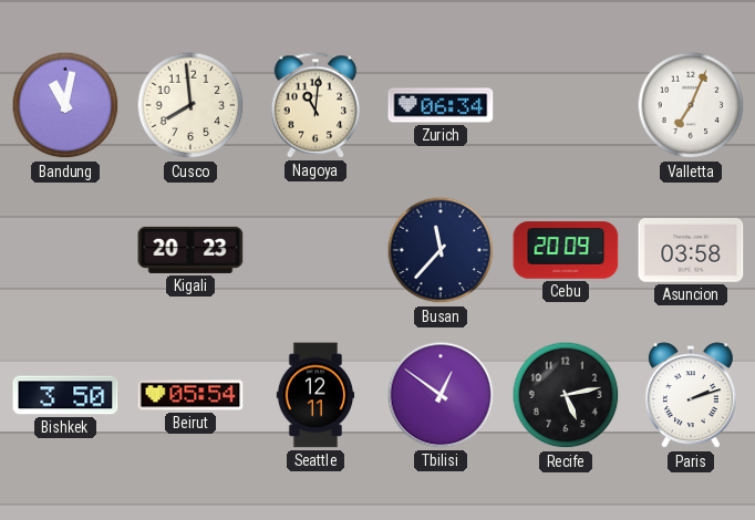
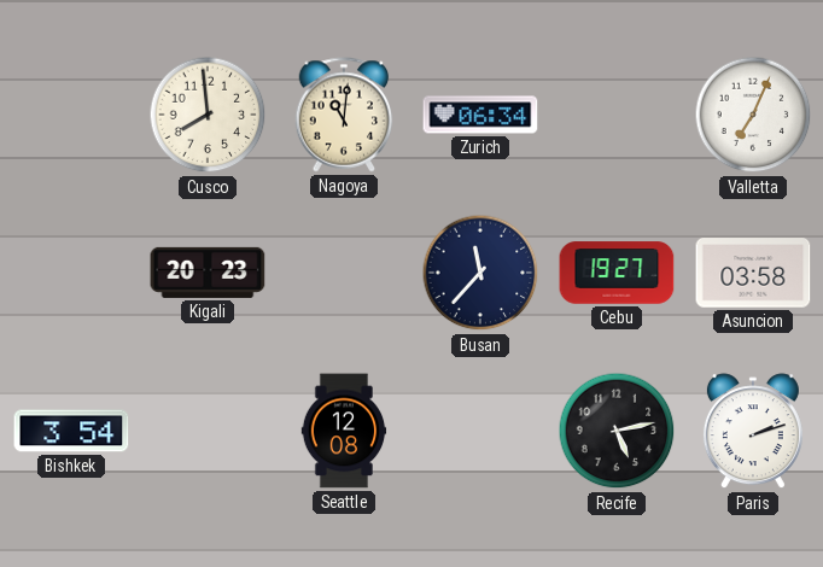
Bandung: 11:02 -> none (65, 105)
Cebu: 20:09 -> 19:27 (617, 273)
Bishkek: 3:50 -> 3:54 (71, 431)
Beirut: 05:54 -> none (190, 395)
Seattle: 12:11 -> 12:08 (344, 431)
Tbilisi: 12:51 -> none (441, 395)
